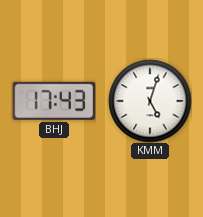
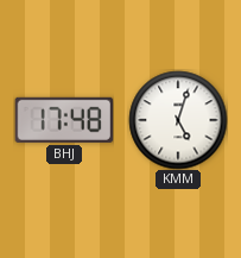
BHJ: 17:43 -> 17:48 (64, 120)
